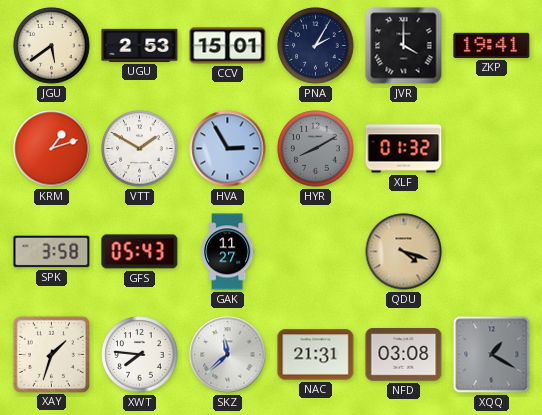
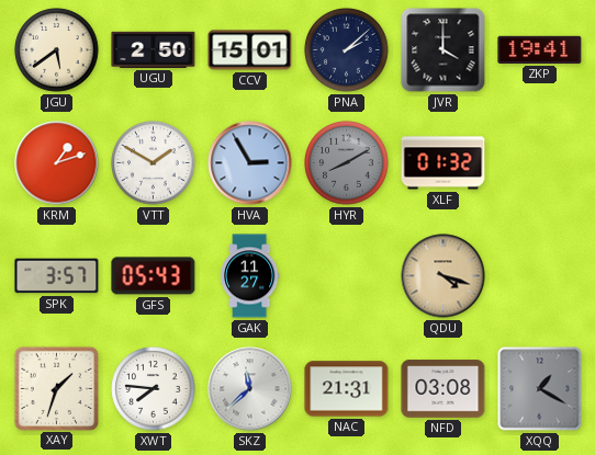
UGU: 2:53 -> 2:50 (154, 49)
PNA: 2:05 -> 2:08 (347, 50)
SPK: 3:58 -> 3:57 (57, 276)
